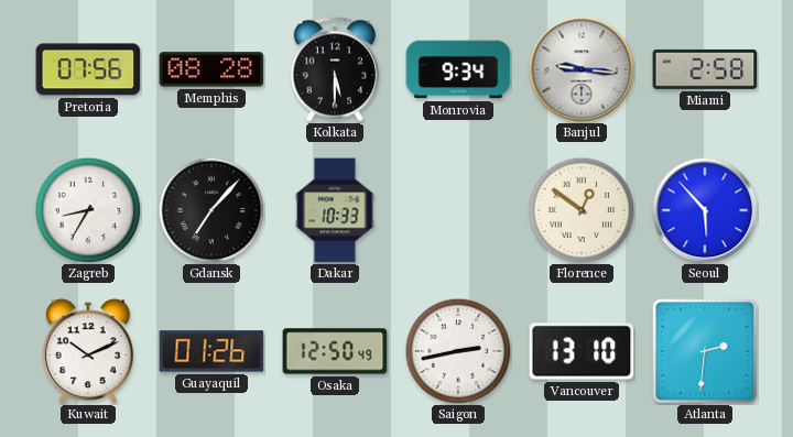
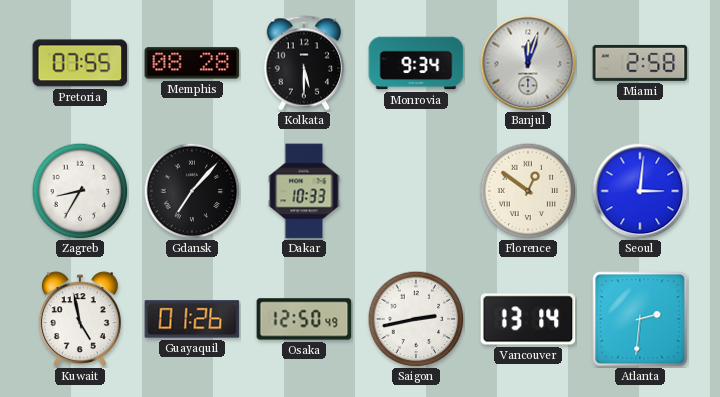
Pretoria: 07:56 -> 07:55 (80, 63)
Banjul: 9:16 -> 12:03 (528, 63)
Seoul: 5:53 -> 3:01 (640, 191)
Kuwait: 10:11 -> 4:58 (80, 319)
Vancouver: 13:10 -> 13:14 (528, 319)
